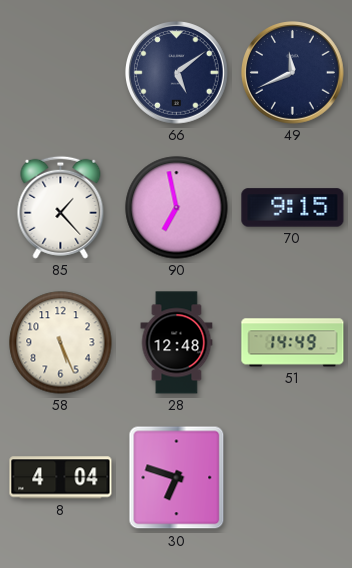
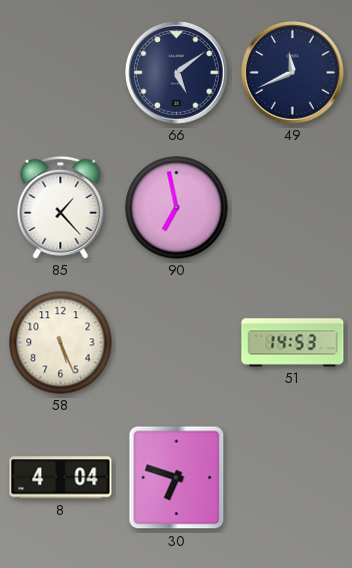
70: 9:15 -> none (293, 208)
28: 12:48 -> none (177, 343)
51: 14:49 -> 14:53 (293, 343)
